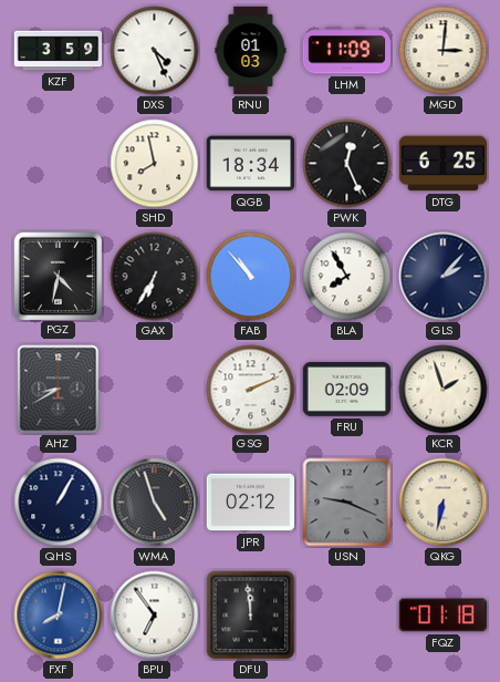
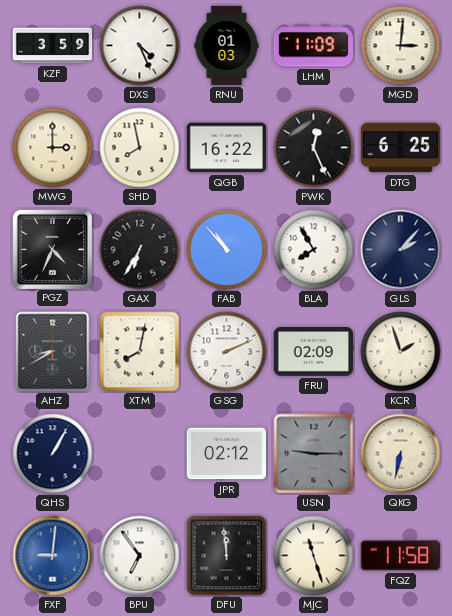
MWG: none -> 3:00 (53, 148)
QGB: 18:34 -> 16:22 (226, 148)
PGZ: 4:32 -> 4:34 (52, 249)
XTM: none -> 8:02 (140, 352)
WMA: 4:57 -> none (155, 503)
USN: 9:19 -> 9:15 (314, 454)
FXF: 8:02 -> 9:01 (53, 556)
MJC: none -> 11:27 (314, 556)
FQZ: 01:18 -> 11:58 (400, 556)
